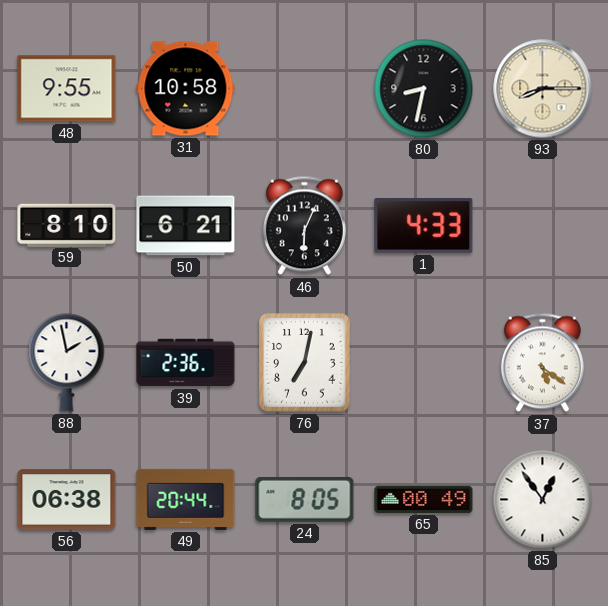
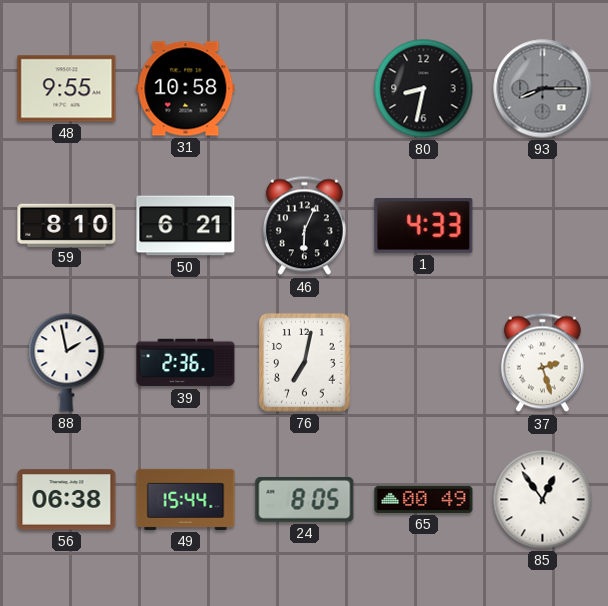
93 dial: cream -> grey (543, 89)
37: 5:21 -> 2:27 (542, 363)
49: 20:44 -> 15:44 (186, 499)
